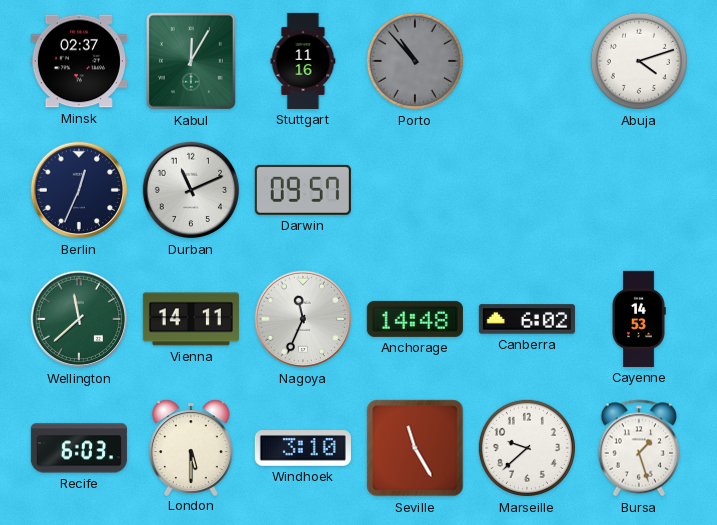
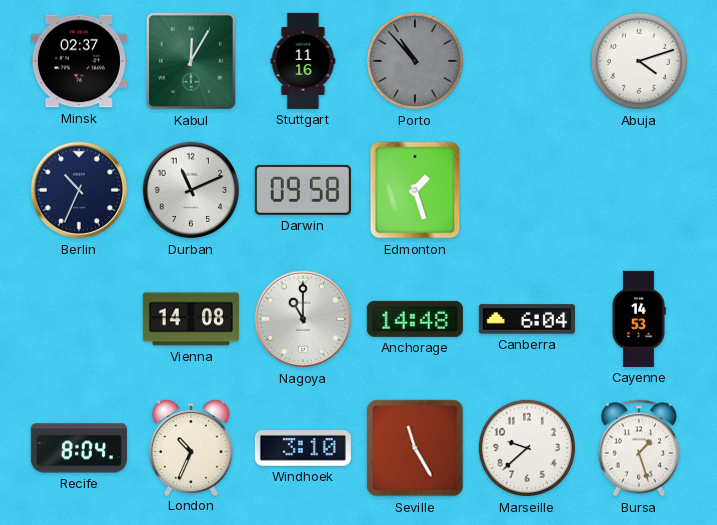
Berlin: 12:34 -> 10:34 (79, 190)
Darwin: 09:57 -> 09:58 (303, 190)
Edmonton: none -> 1:27 (415, 190)
Wellington: 11:38 -> none (79, 319)
Vienna: 14:11 -> 14:08 (191, 319)
Nagoya: 11:34 -> 11:00 (303, 319)
Canberra: 6:02 -> 6:04 (527, 319)
Recife: 6:03 -> 8:04 (79, 448)
London: 5:30 -> 10:34 (191, 447)
